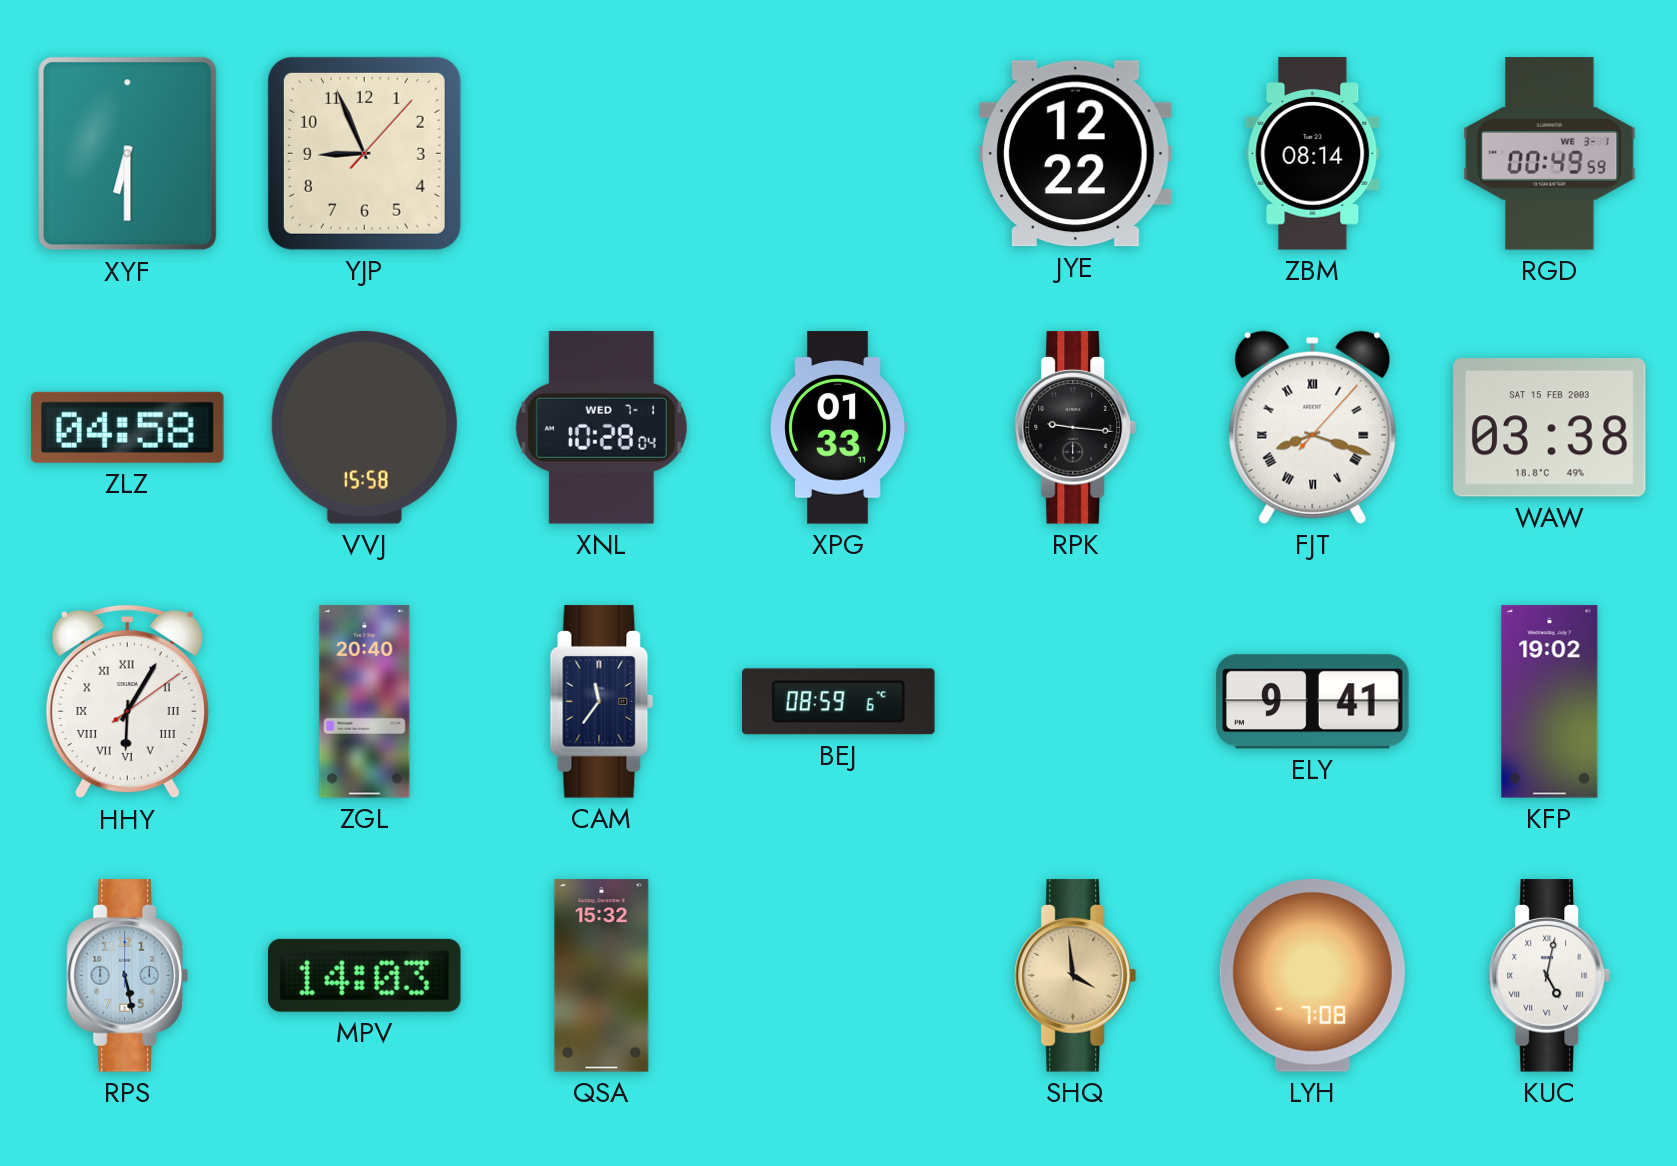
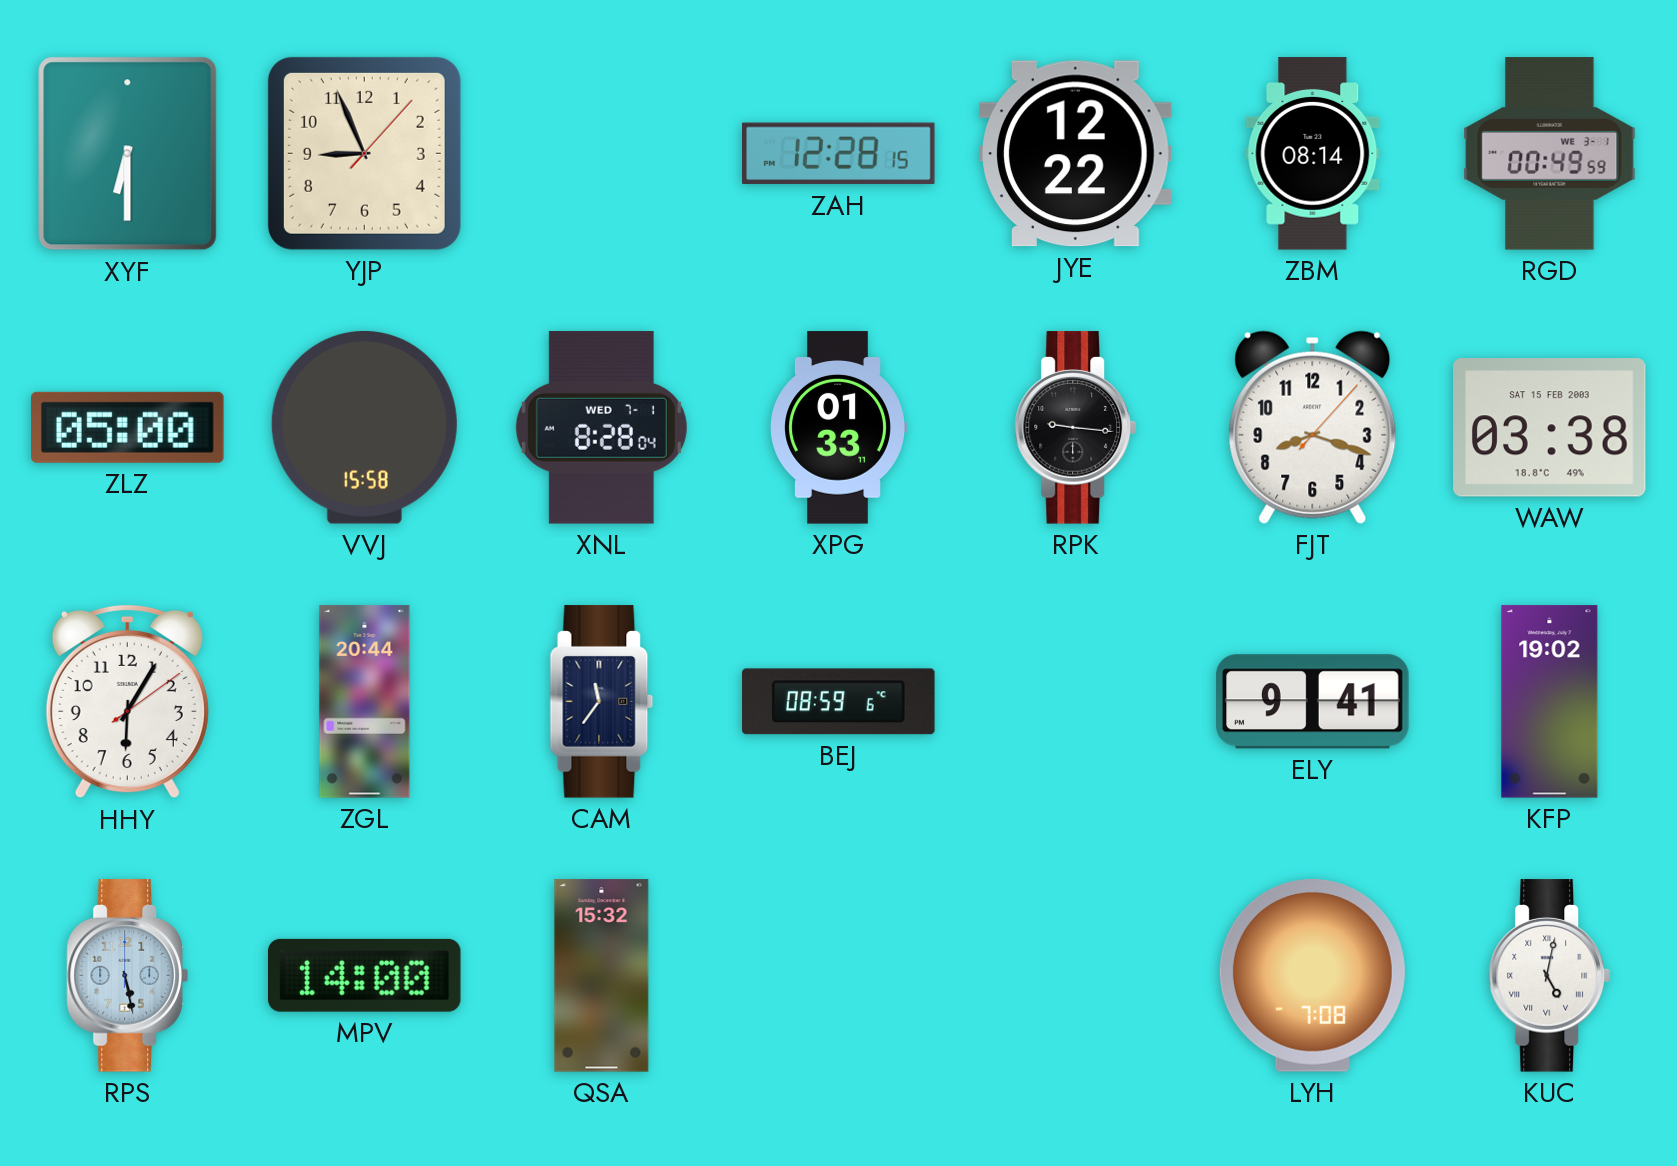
ZAH: none -> 12:28 (839, 154)
ZLZ: 04:58 -> 05:00 (128, 427)
XNL: 10:28 -> 8:28 (601, 428)
FJT numerals: Roman -> Arabic (1313, 427)
HHY numerals: Roman -> Arabic (127, 702)
ZGL: 20:40 -> 20:44 (365, 702)
MPV: 14:03 -> 14:00 (365, 975)
SHQ: 3:59 -> none (1076, 976)
